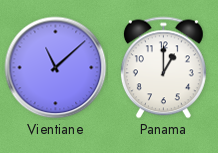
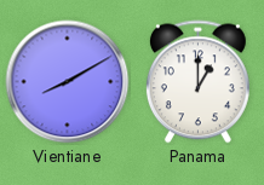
Vientiane: 11:08 -> 8:10 (68, 82)
